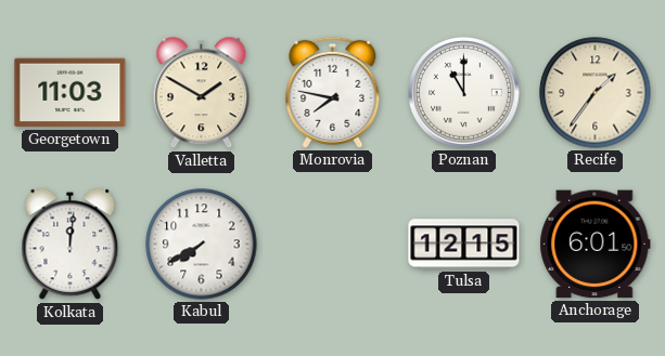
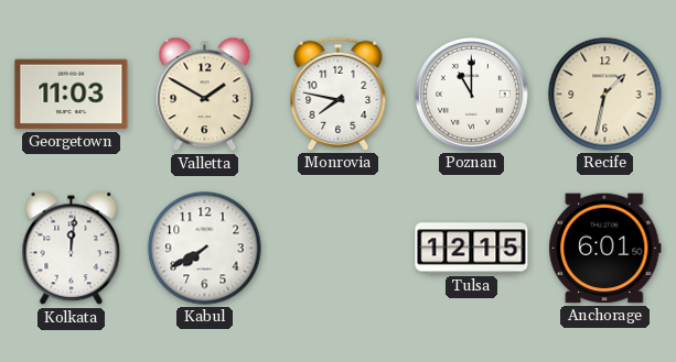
Recife: 1:36 -> 1:32 (605, 95)
